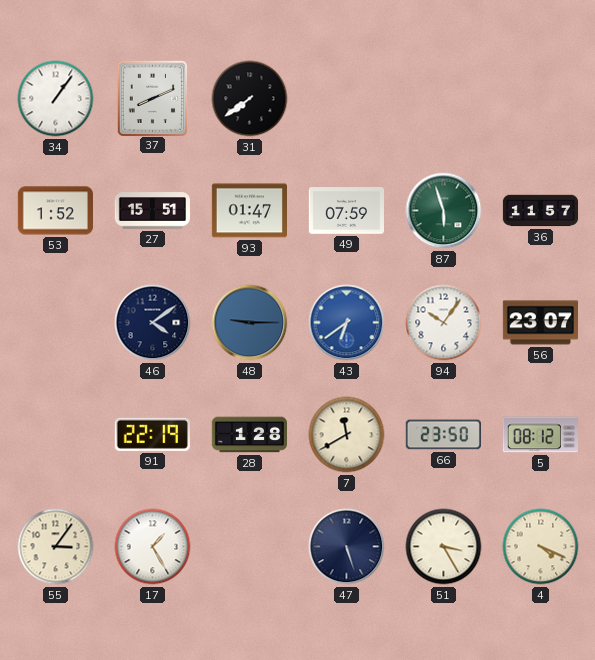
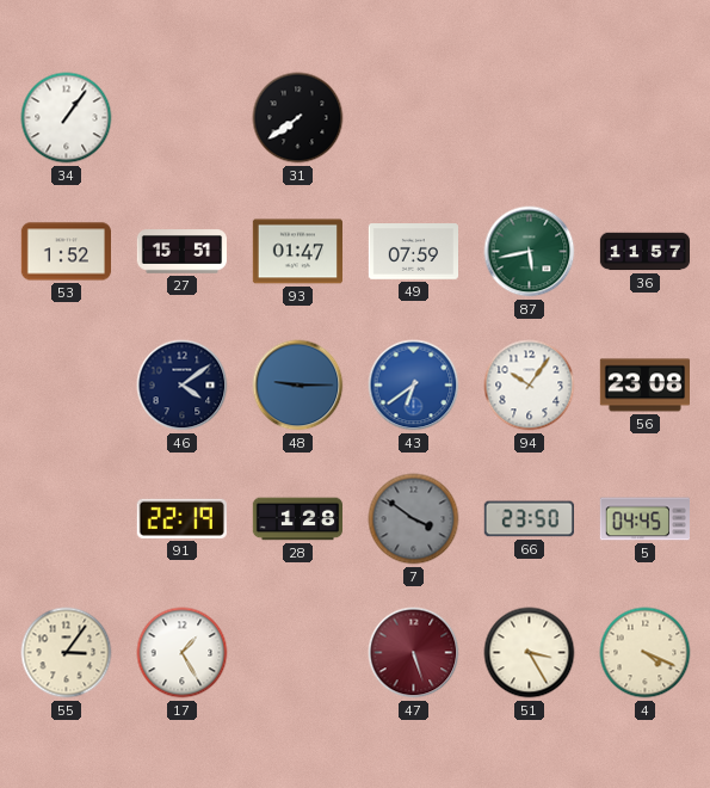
37: 8:11 -> none (152, 98)
87: 5:57 -> 5:43 (530, 252)
56: 23:07 -> 23:08 (644, 386)
7: 11:40 -> 3:51 (414, 519)
7 dial: cream -> grey (414, 519)
5: 08:12 -> 04:45 (644, 519)
47 dial: navy -> burgundy (414, 653)
